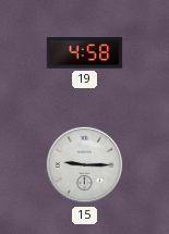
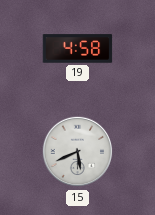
15: 9:15 -> 5:41 (78, 152)
